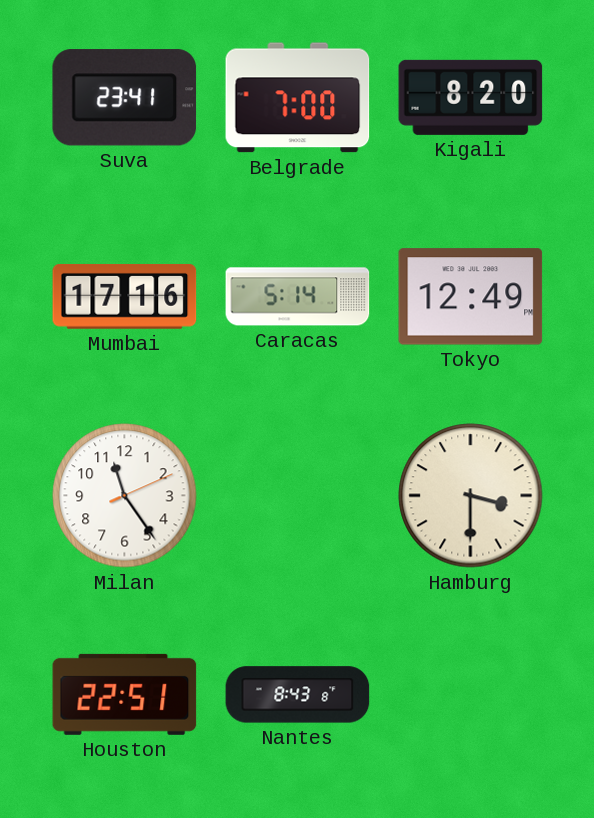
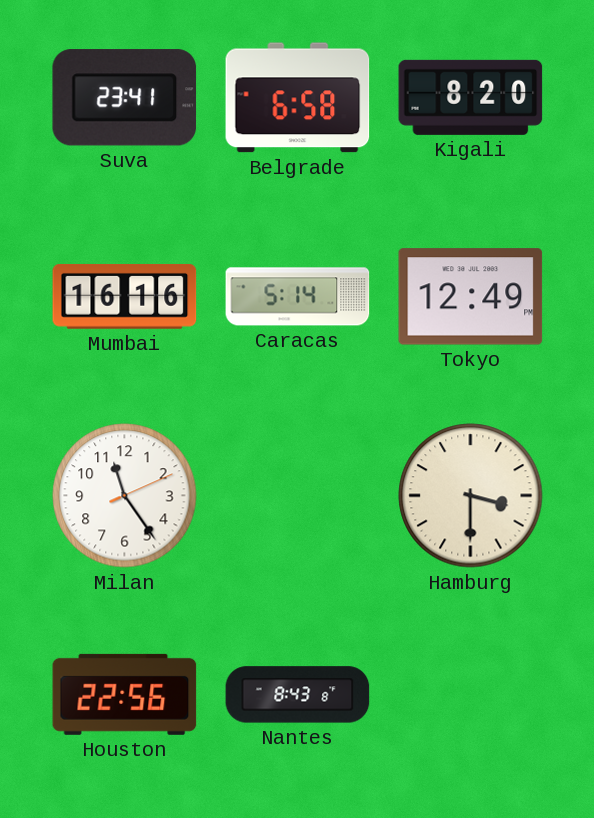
Belgrade: 7:00 -> 6:58 (298, 98)
Mumbai: 17:16 -> 16:16 (125, 296)
Houston: 22:51 -> 22:56 (125, 694)
